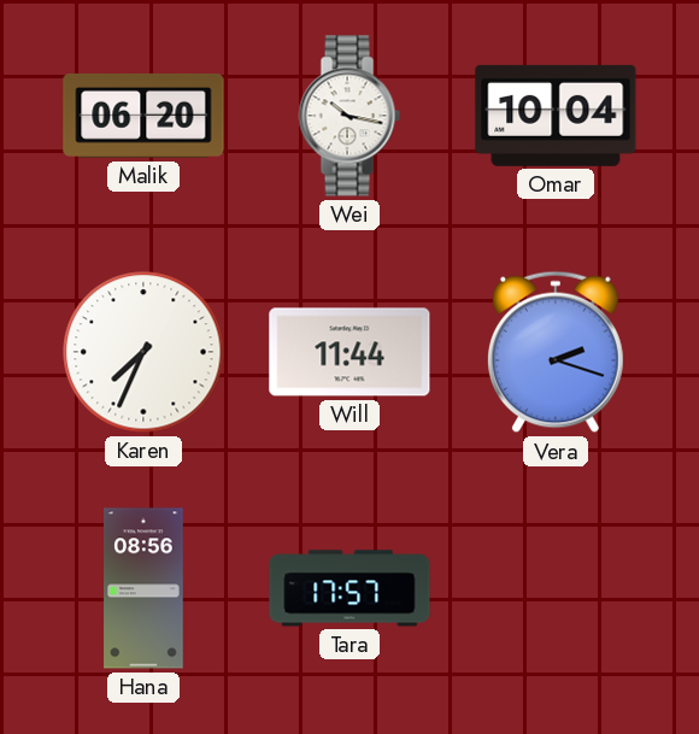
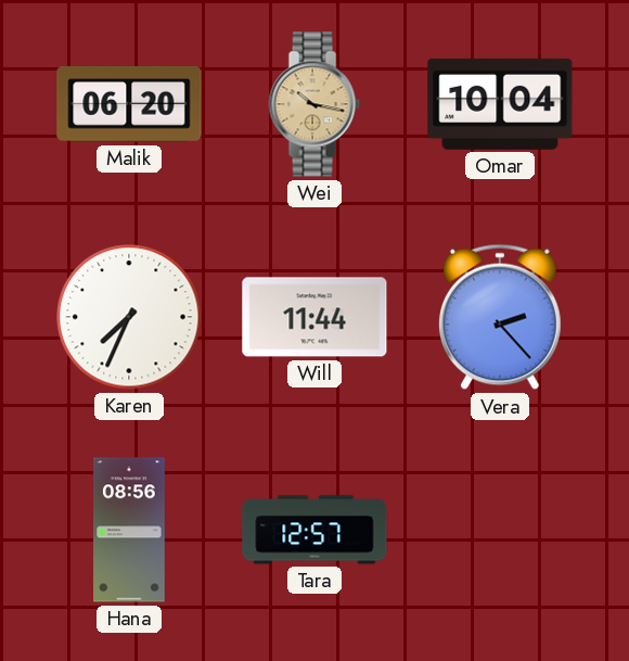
Wei dial: white -> champagne (314, 104)
Vera: 2:18 -> 2:23 (500, 317)
Tara: 17:57 -> 12:57 (314, 530)
